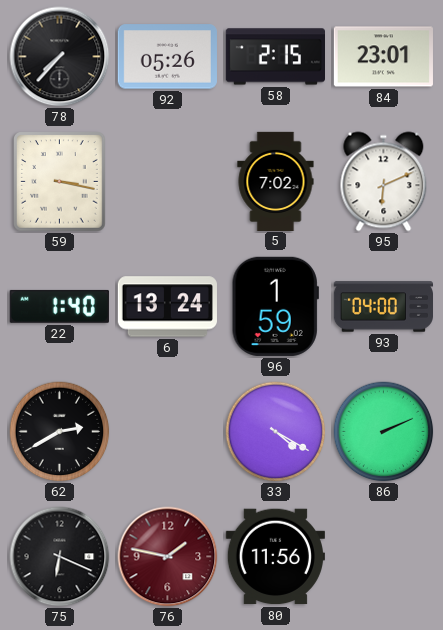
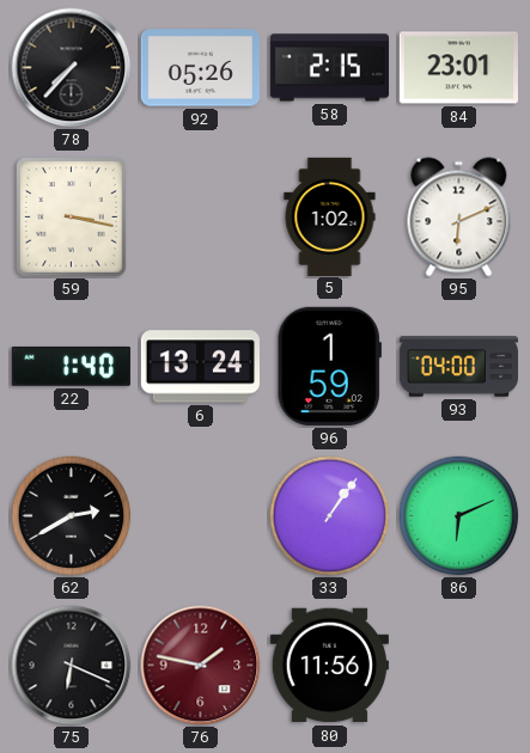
5: 7:02 -> 1:02 (330, 216)
33: 4:20 -> 1:06 (330, 516)
86: 2:11 -> 6:11 (459, 516)
